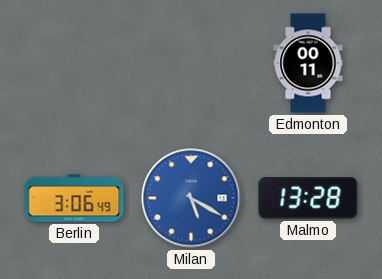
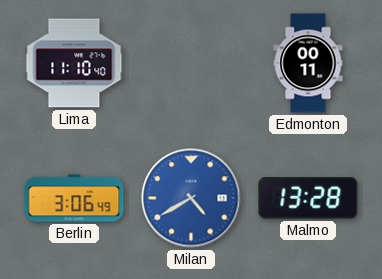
Lima: none -> 11:10 (74, 63)
Milan: 5:20 -> 4:40 (191, 198)
